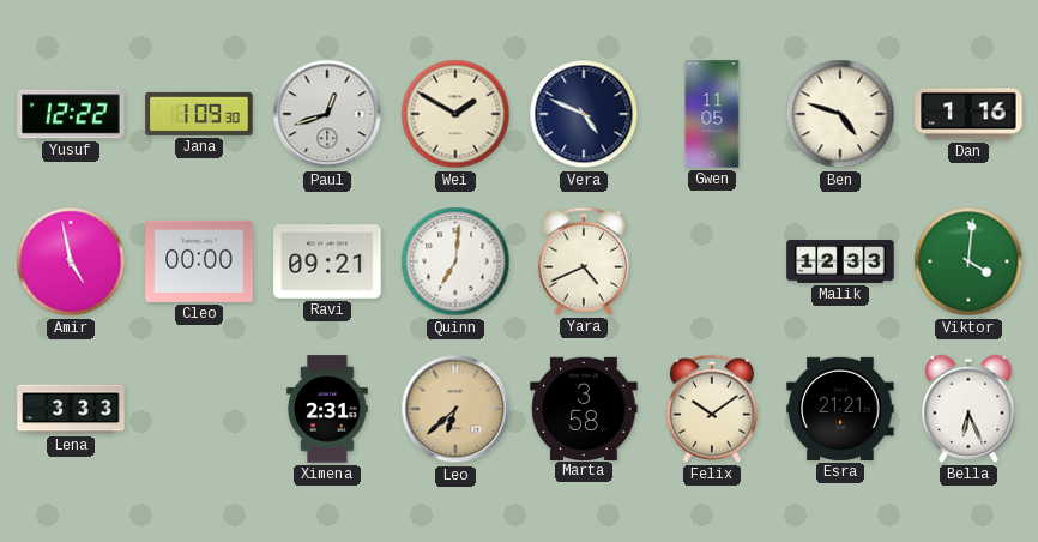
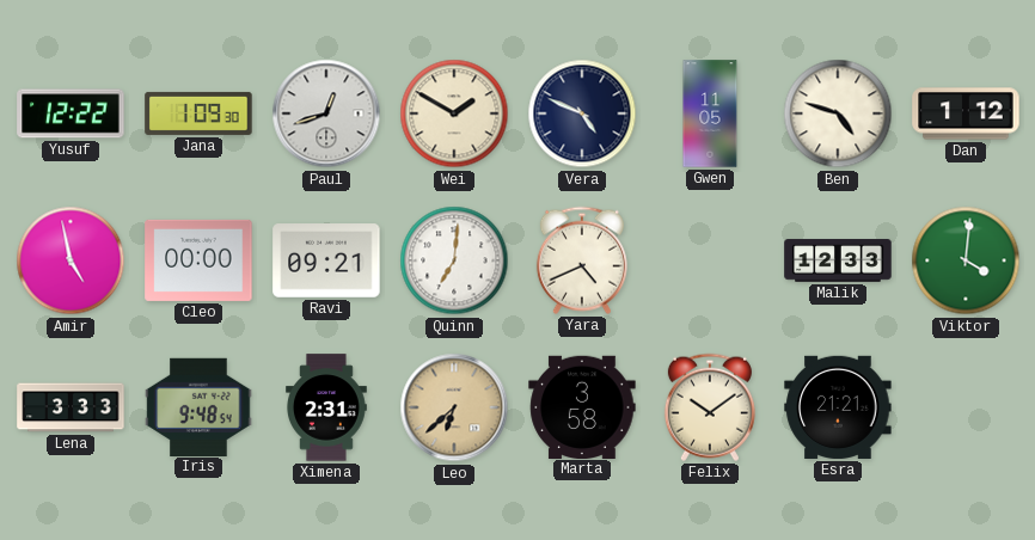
Dan: 1:16 -> 1:12 (966, 113)
Iris: none -> 9:48 (198, 406)
Bella: 6:26 -> none (968, 409)
